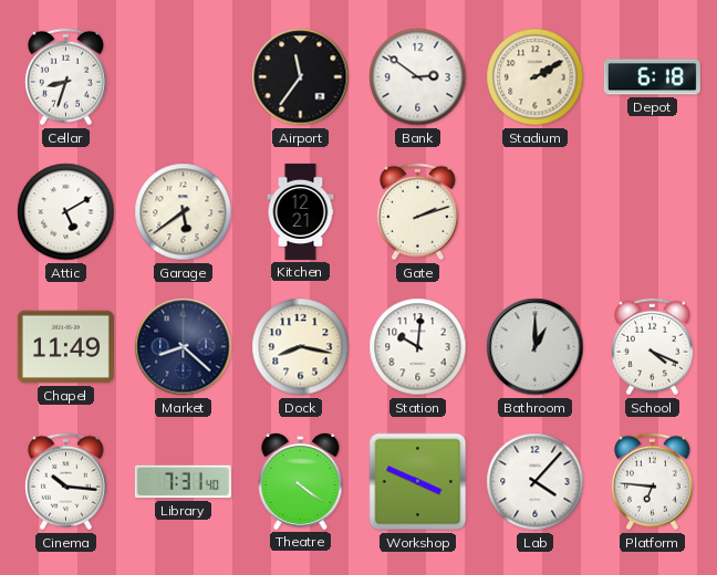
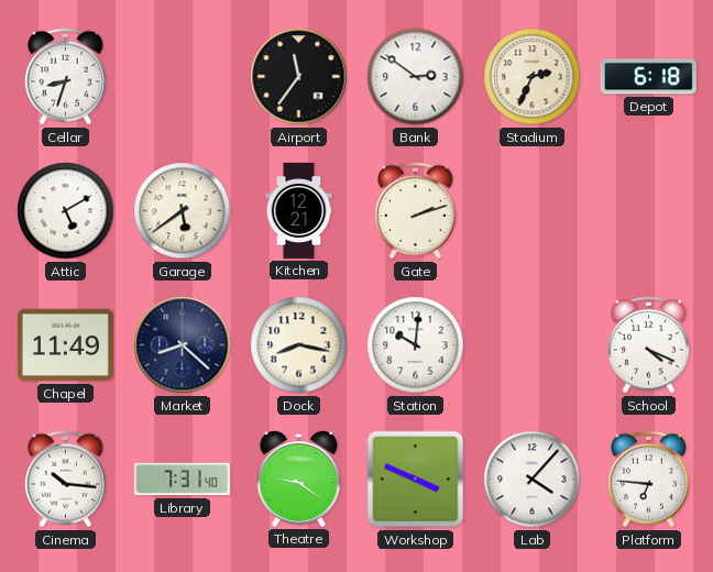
Stadium: 2:10 -> 2:34 (533, 77)
Bathroom: 1:00 -> none (536, 347)
Theatre: 4:21 -> 9:21 (299, 479)
